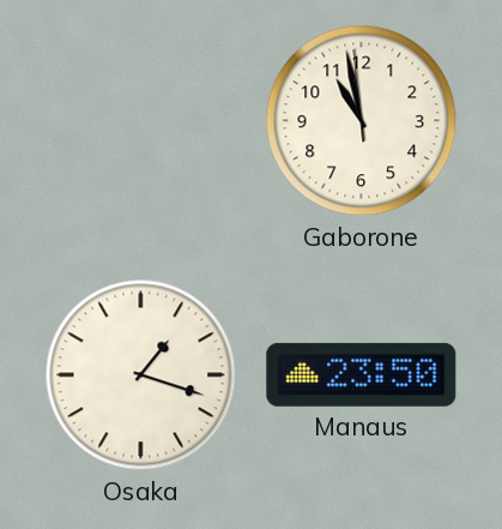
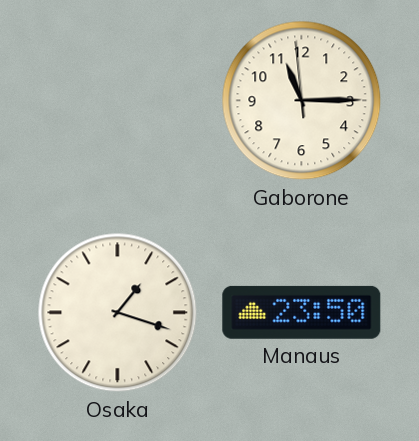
Gaborone: 10:57 -> 11:14 (302, 101)
